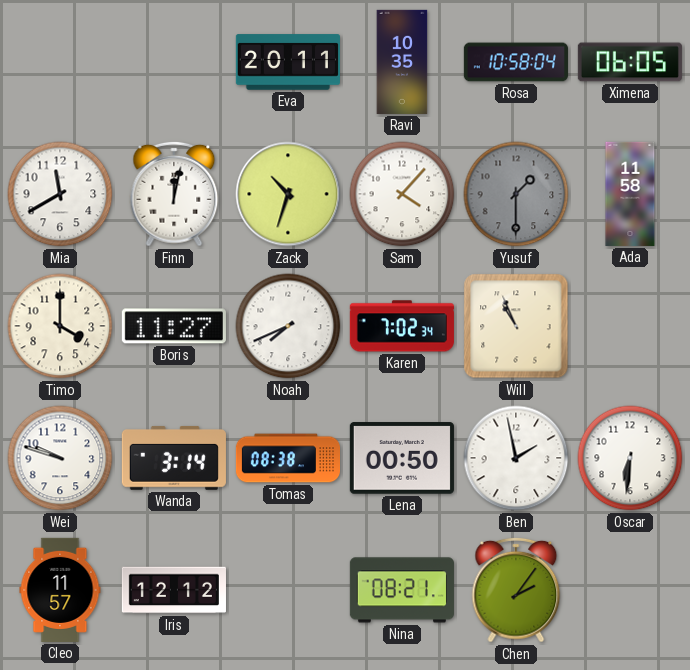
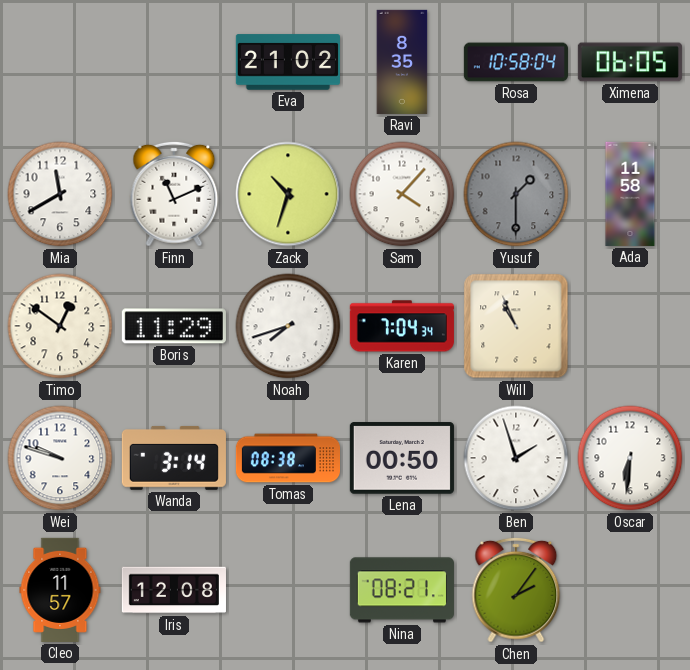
Eva: 20:11 -> 21:02 (288, 62)
Ravi: 10:35 -> 8:35 (402, 62)
Finn: 12:02 -> 11:11 (174, 194)
Timo: 4:00 -> 12:51 (60, 326)
Boris: 11:27 -> 11:29 (174, 326)
Noah: 7:41 -> 7:42 (288, 326)
Karen: 7:02 -> 7:04 (402, 326)
Ben: 1:58 -> 1:57 (516, 458)
Iris: 12:12 -> 12:08 (174, 590)
